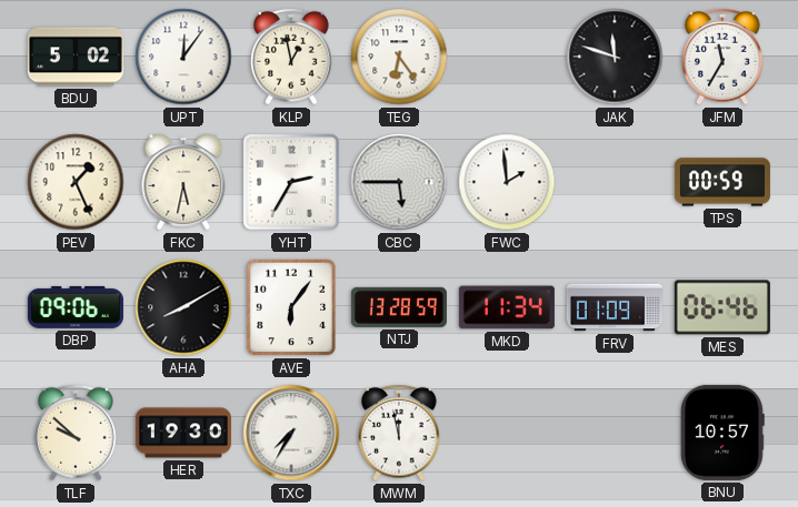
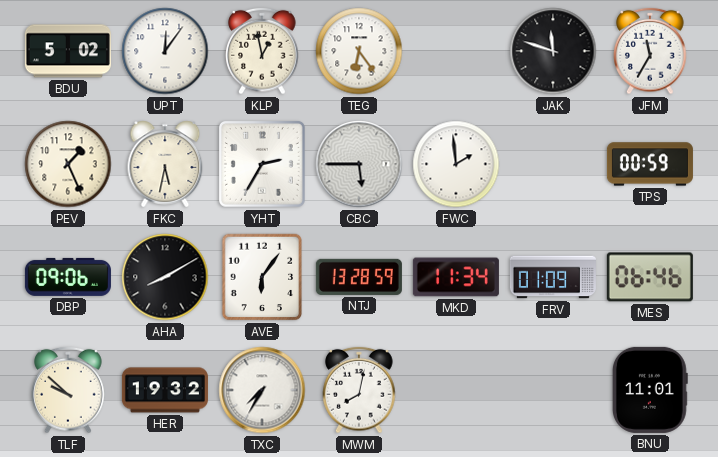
HER: 19:30 -> 19:32 (165, 390)
MWM: 11:58 -> 8:02 (359, 390)
BNU: 10:57 -> 11:01 (650, 390)
